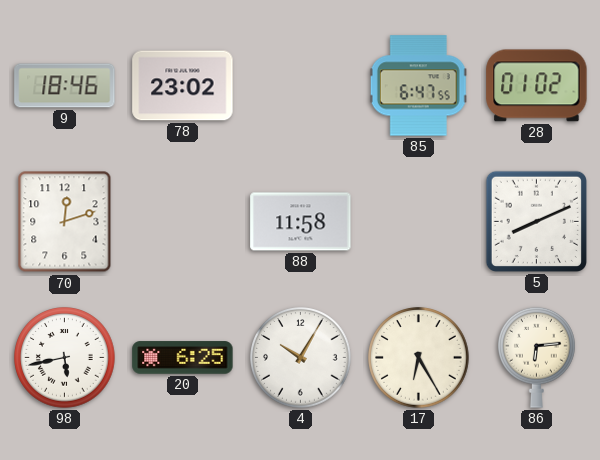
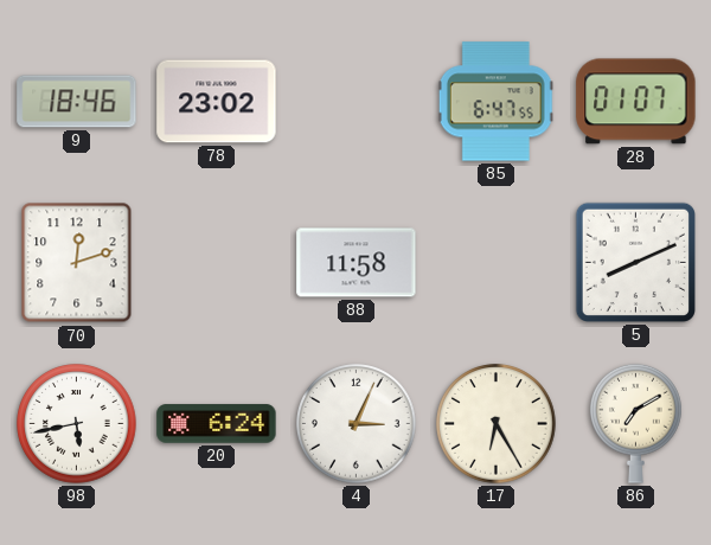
28: 01:02 -> 01:07 (636, 102)
20: 6:25 -> 6:24 (217, 424)
4: 10:05 -> 3:04 (357, 424)
86: 6:14 -> 7:10 (636, 423)
